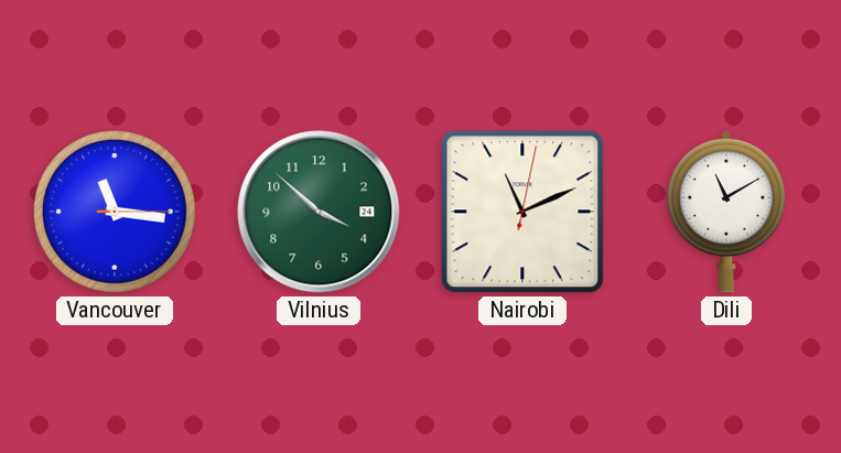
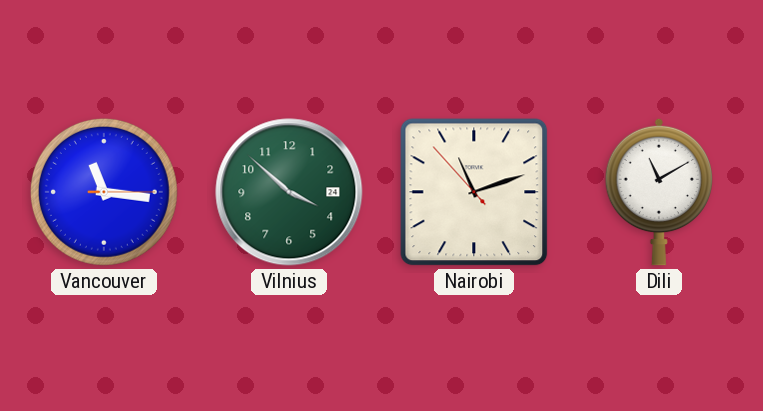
Nairobi: 11:11:02 -> 11:11:53 (474, 192)
